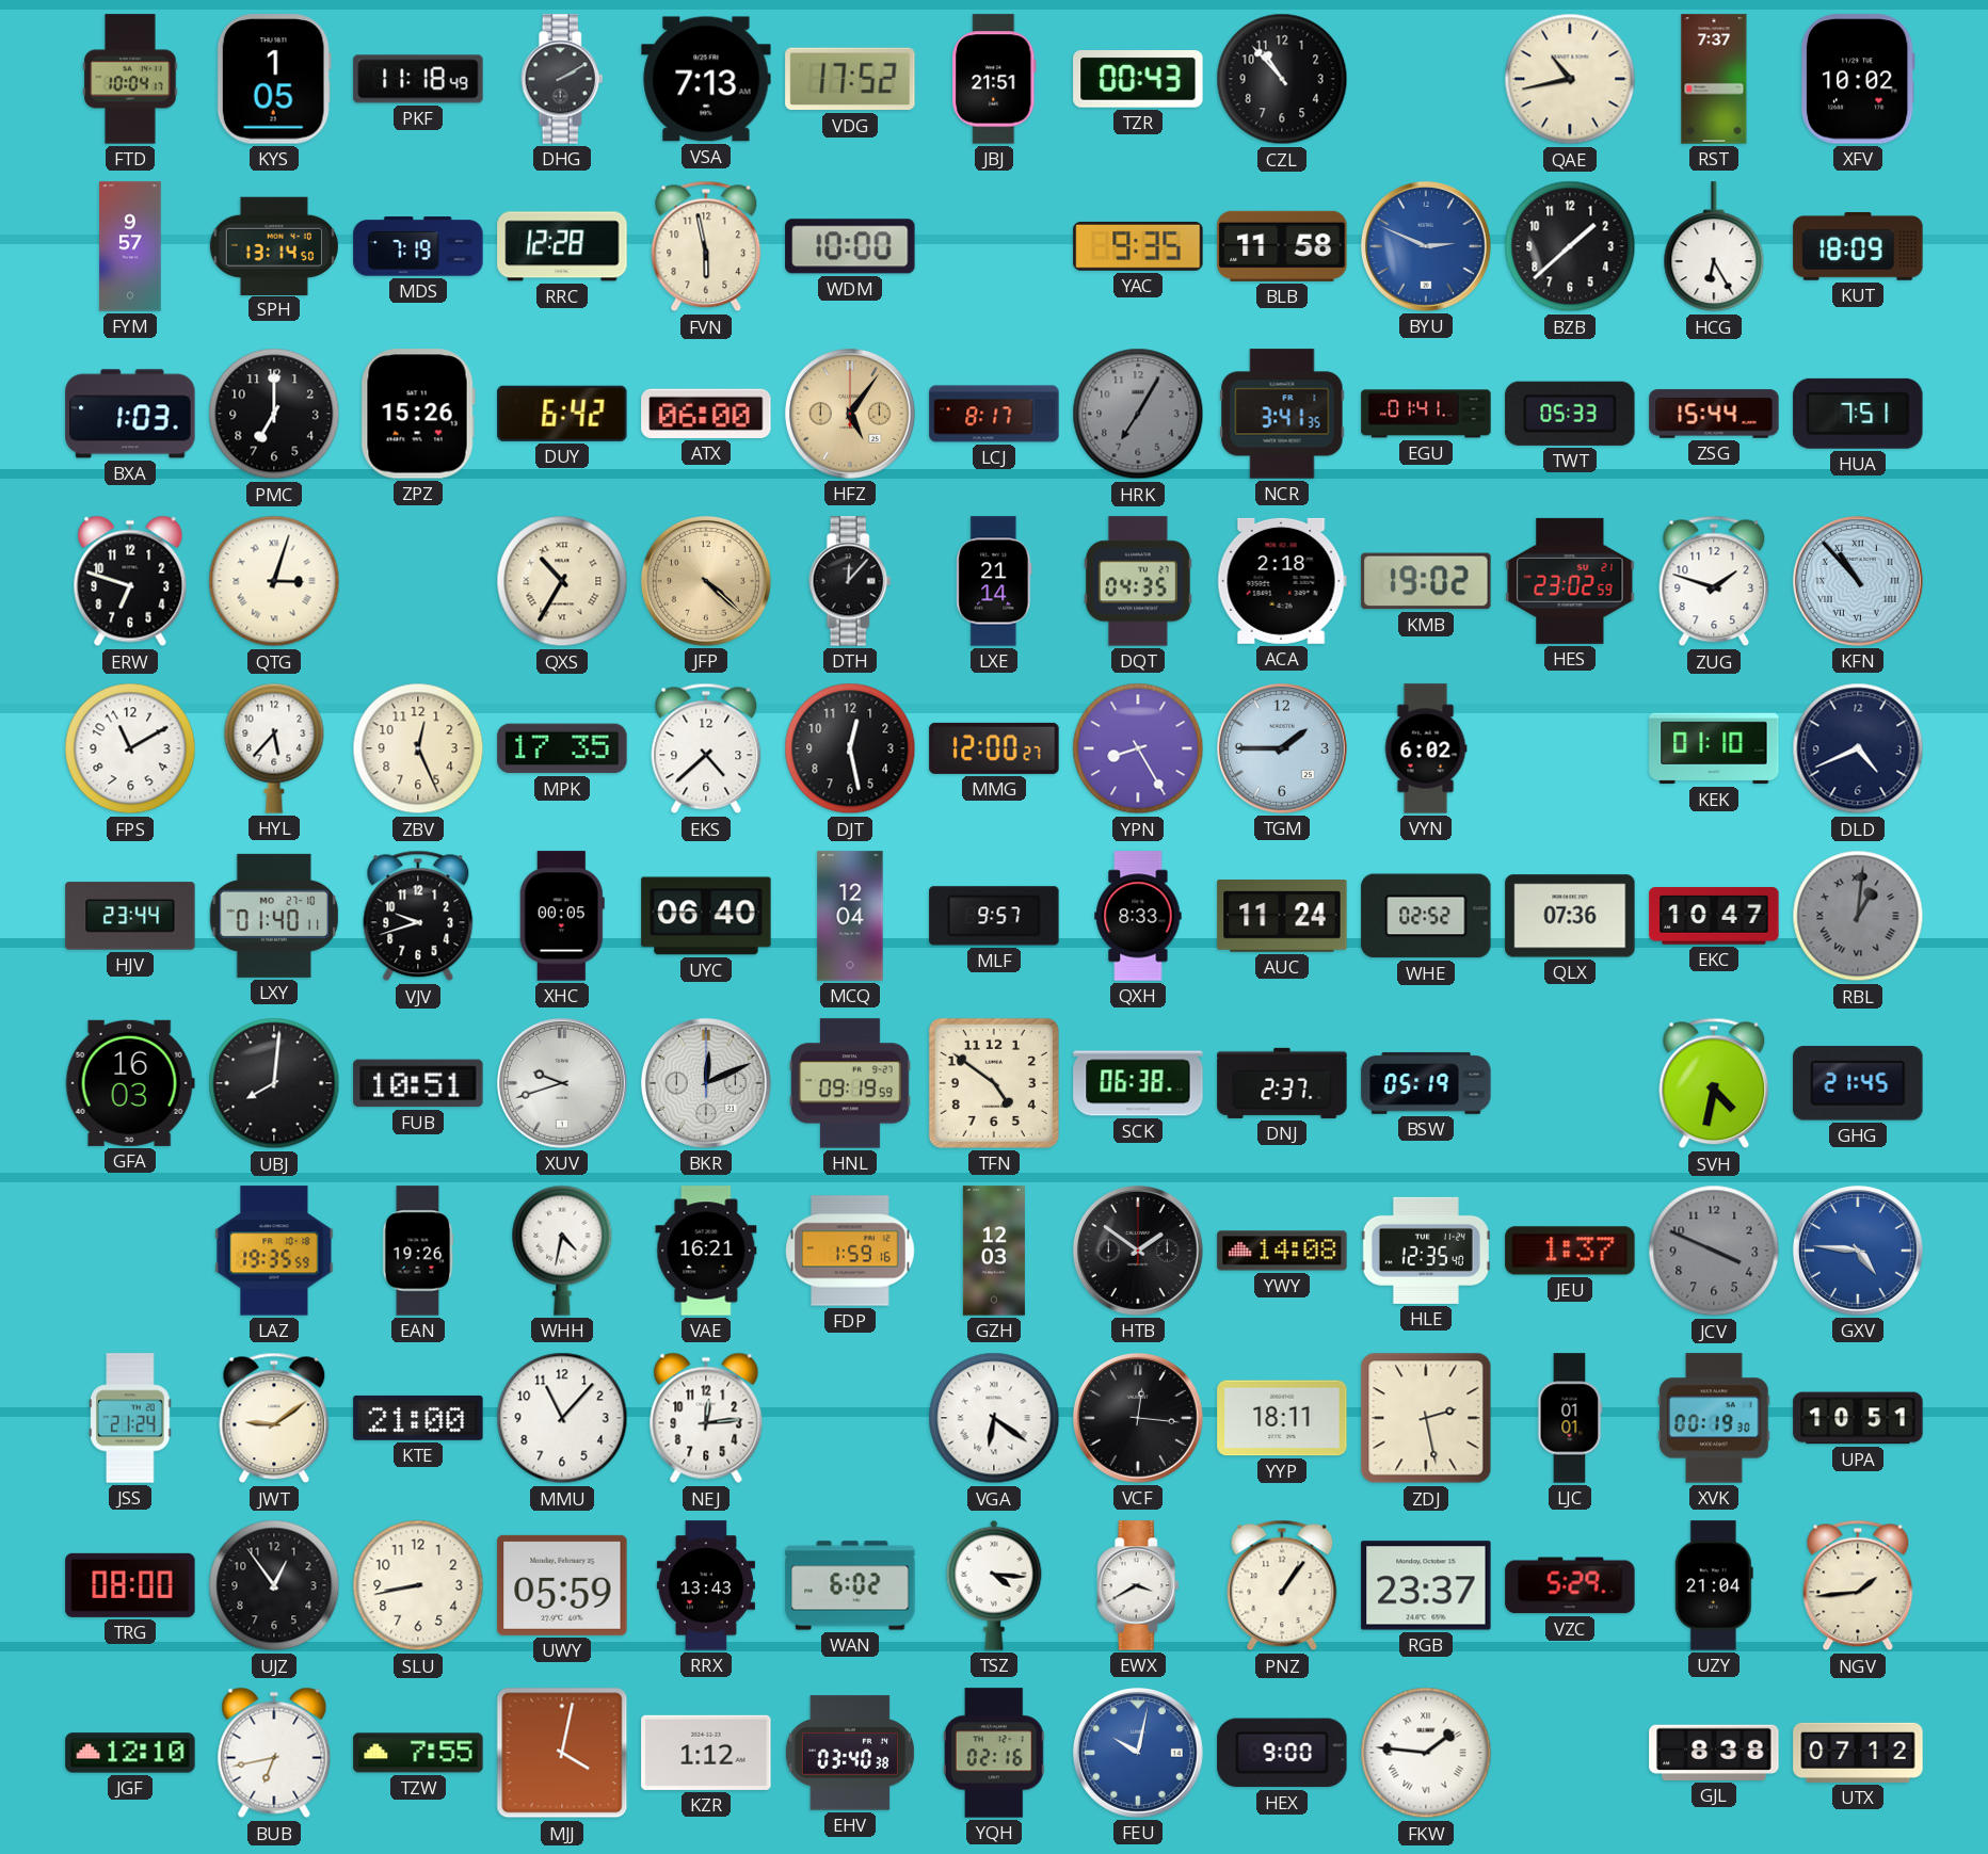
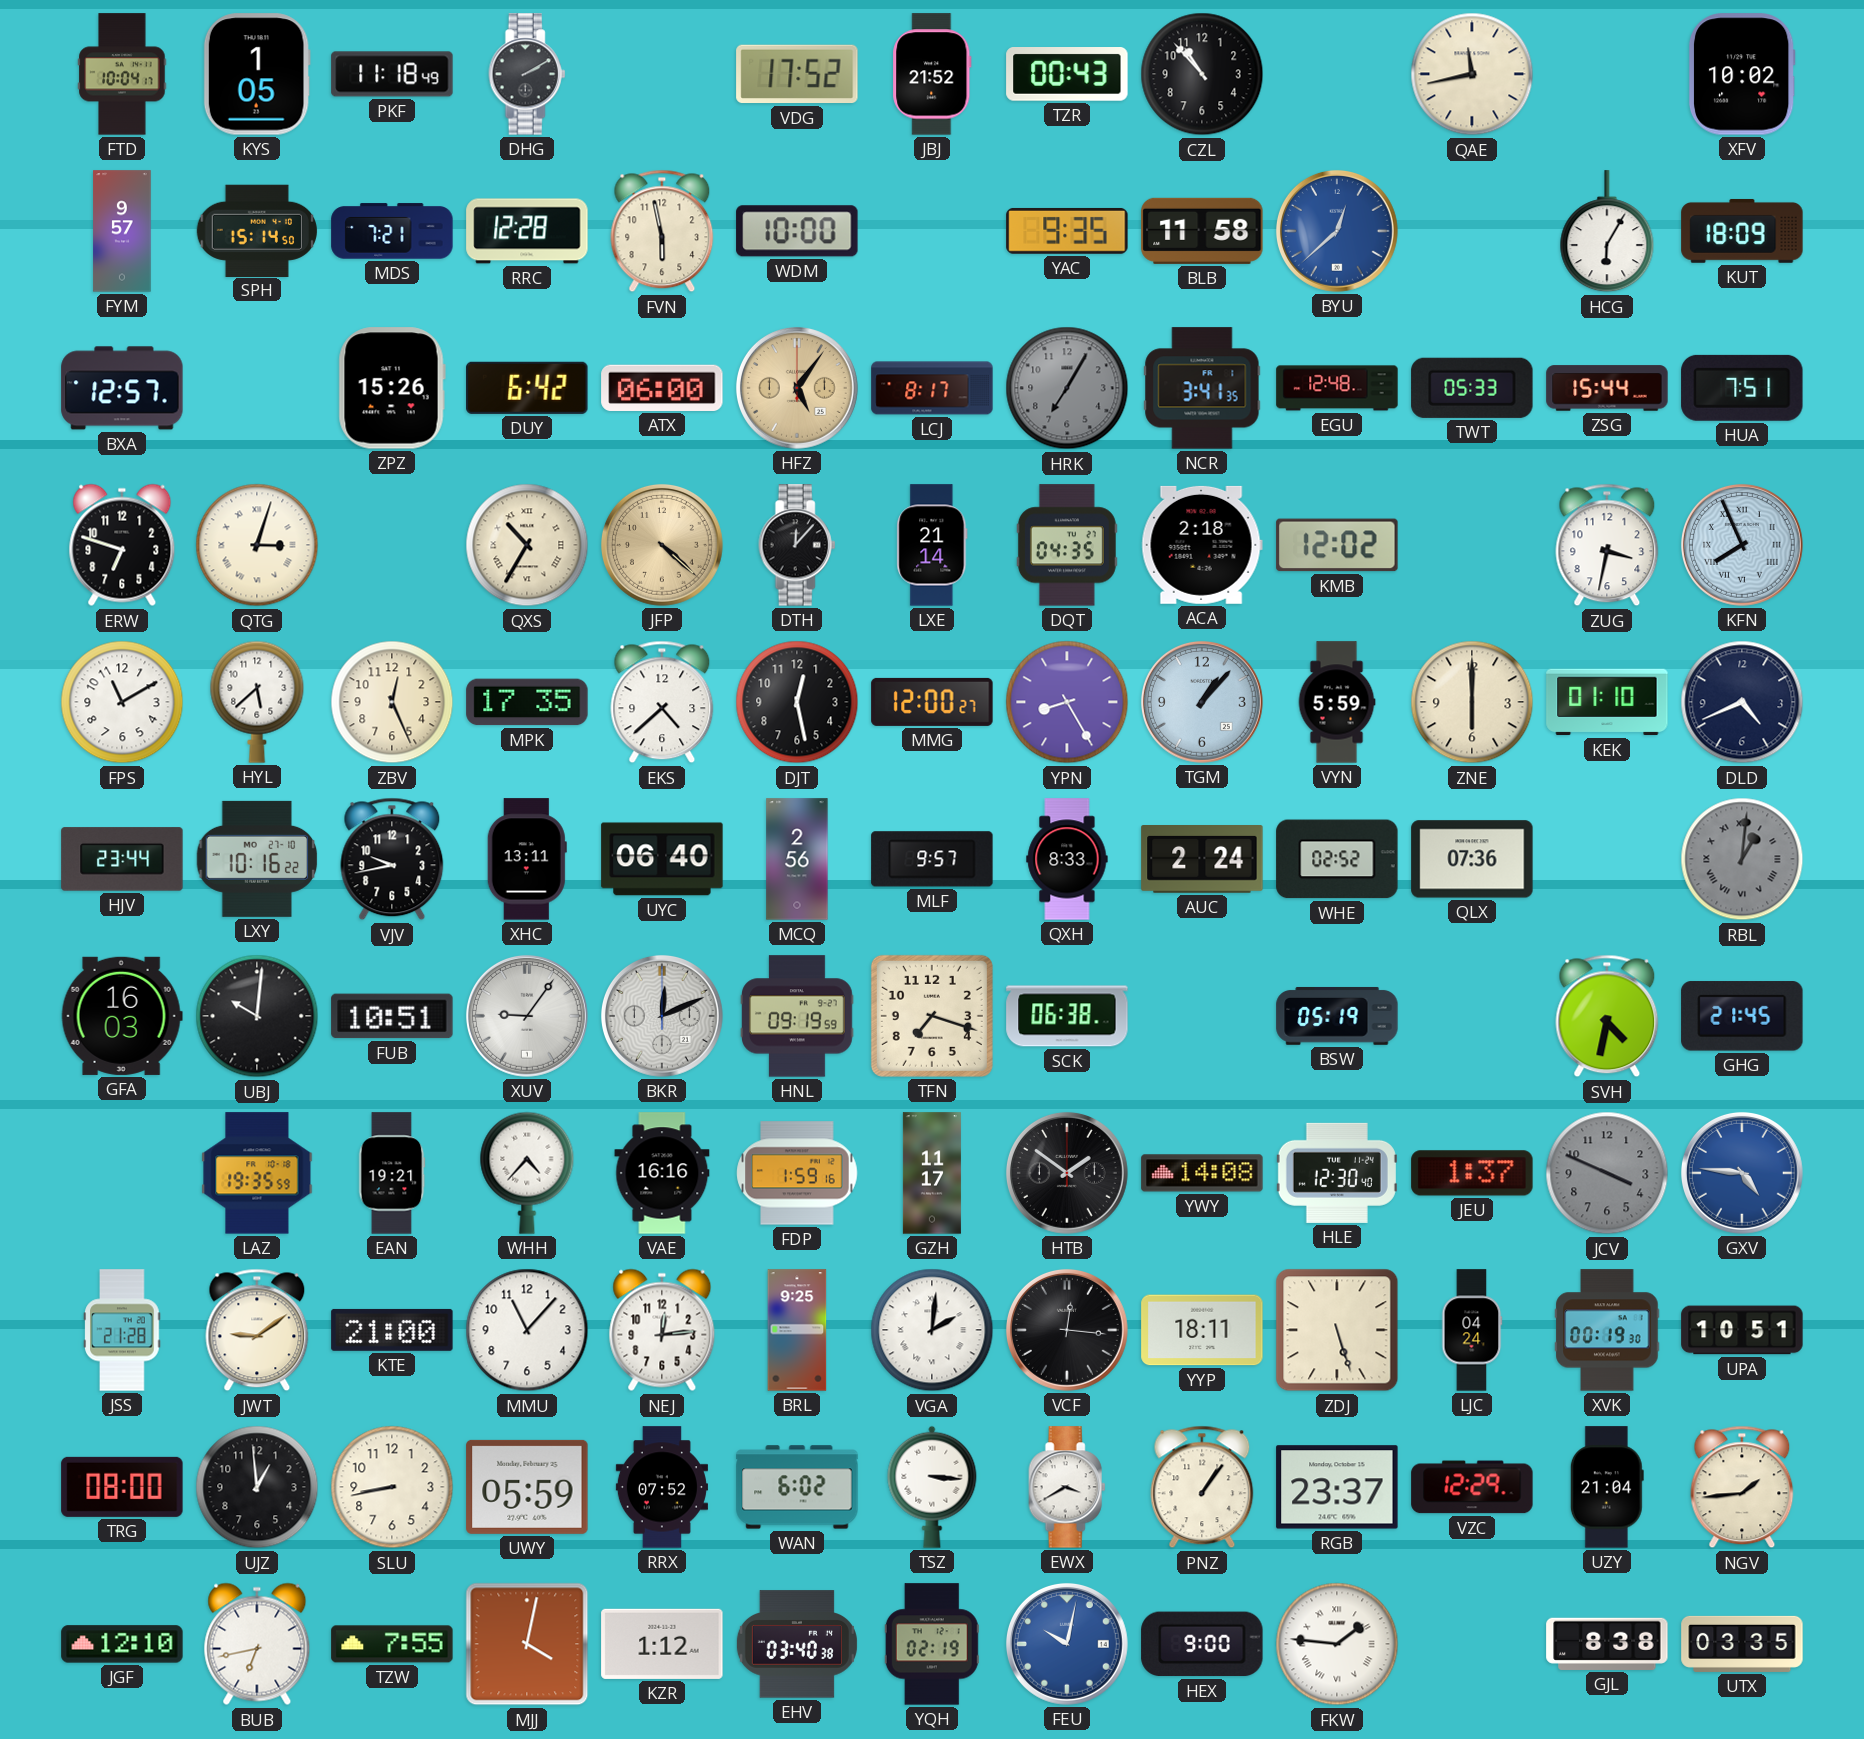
VSA: 7:13 -> none (706, 79)
JBJ: 21:51 -> 21:52 (932, 74)
QAE: 10:43 -> 11:43 (1472, 74)
RST: 7:37 -> none (1714, 79)
SPH: 13:14 -> 15:14 (257, 230)
MDS: 7:19 -> 7:21 (392, 231)
BYU: 2:49 -> 12:38 (1337, 231)
BZB: 1:38 -> none (1570, 246)
HCG: 6:25 -> 6:05 (1607, 232)
BXA: 1:03 -> 12:57 (122, 388)
PMC: 7:00 -> none (274, 414)
EGU: 01:41 -> 12:48 (1337, 388)
KMB: 19:02 -> 12:02 (1337, 545)
HES: 23:02 -> none (1570, 581)
ZUG: 1:48 -> 3:32 (1607, 545)
KFN: 10:53 -> 7:56 (1742, 545)
HYL: 5:37 -> 5:38 (257, 702)
TGM: 1:45 -> 1:07 (1202, 702)
VYN: 6:02 -> 5:59 (1337, 702)
ZNE: none -> 6:00 (1472, 702)
LXY: 01:40 -> 10:16 (257, 859)
VJV: 9:42 -> 9:43 (392, 859)
XHC: 00:05 -> 13:11 (527, 859)
MCQ: 12:04 -> 2:56 (797, 859)
AUC: 11:24 -> 2:24 (1202, 860)
EKC: 10:47 -> none (1714, 916)
UBJ: 8:01 -> 10:01 (257, 1016)
XUV: 9:42 -> 9:06 (527, 1016)
TFN: 4:51 -> 7:18 (932, 1016)
DNJ: 2:37 -> none (1282, 1083)
EAN: 19:26 -> 19:21 (392, 1173)
WHH: 4:32 -> 4:37 (527, 1173)
VAE: 16:21 -> 16:16 (662, 1173)
GZH: 12:03 -> 11:17 (932, 1173)
HLE: 12:35 -> 12:30 (1337, 1173)
JSS: 21:24 -> 21:28 (122, 1330)
BRL: none -> 9:25 (797, 1330)
VGA: 6:21 -> 2:01 (932, 1330)
ZDJ: 2:28 -> 5:27 (1337, 1330)
LJC: 01:01 -> 04:24 (1472, 1330)
UJZ: 12:54 -> 12:59 (257, 1487)
RRX: 13:43 -> 07:52 (662, 1487)
TSZ: 4:16 -> 3:16 (932, 1487)
VZC: 5:29 -> 12:29 (1472, 1487)
YQH: 02:16 -> 02:19 (932, 1644)
UTX: 07:12 -> 03:35 (1742, 1644)
